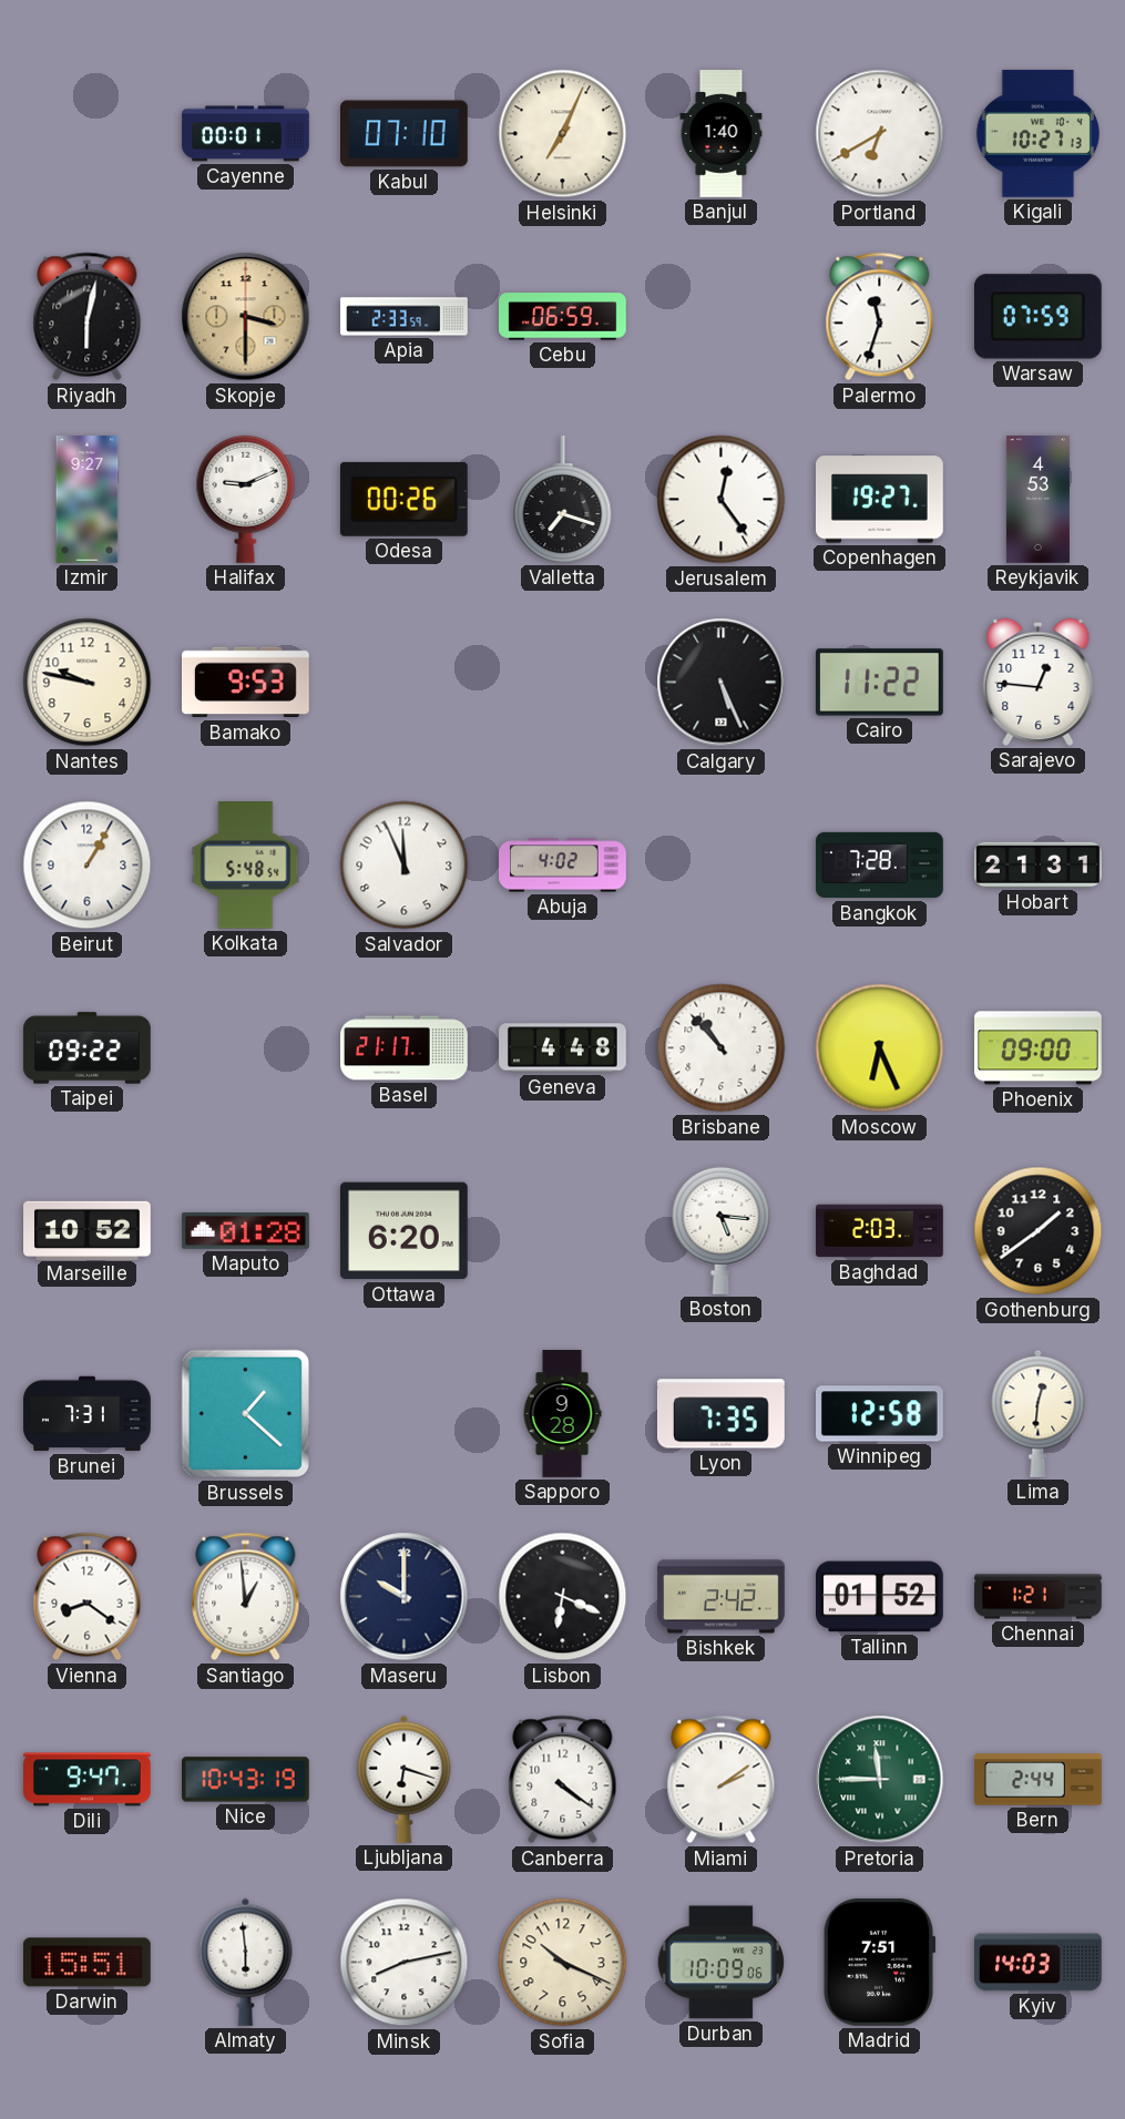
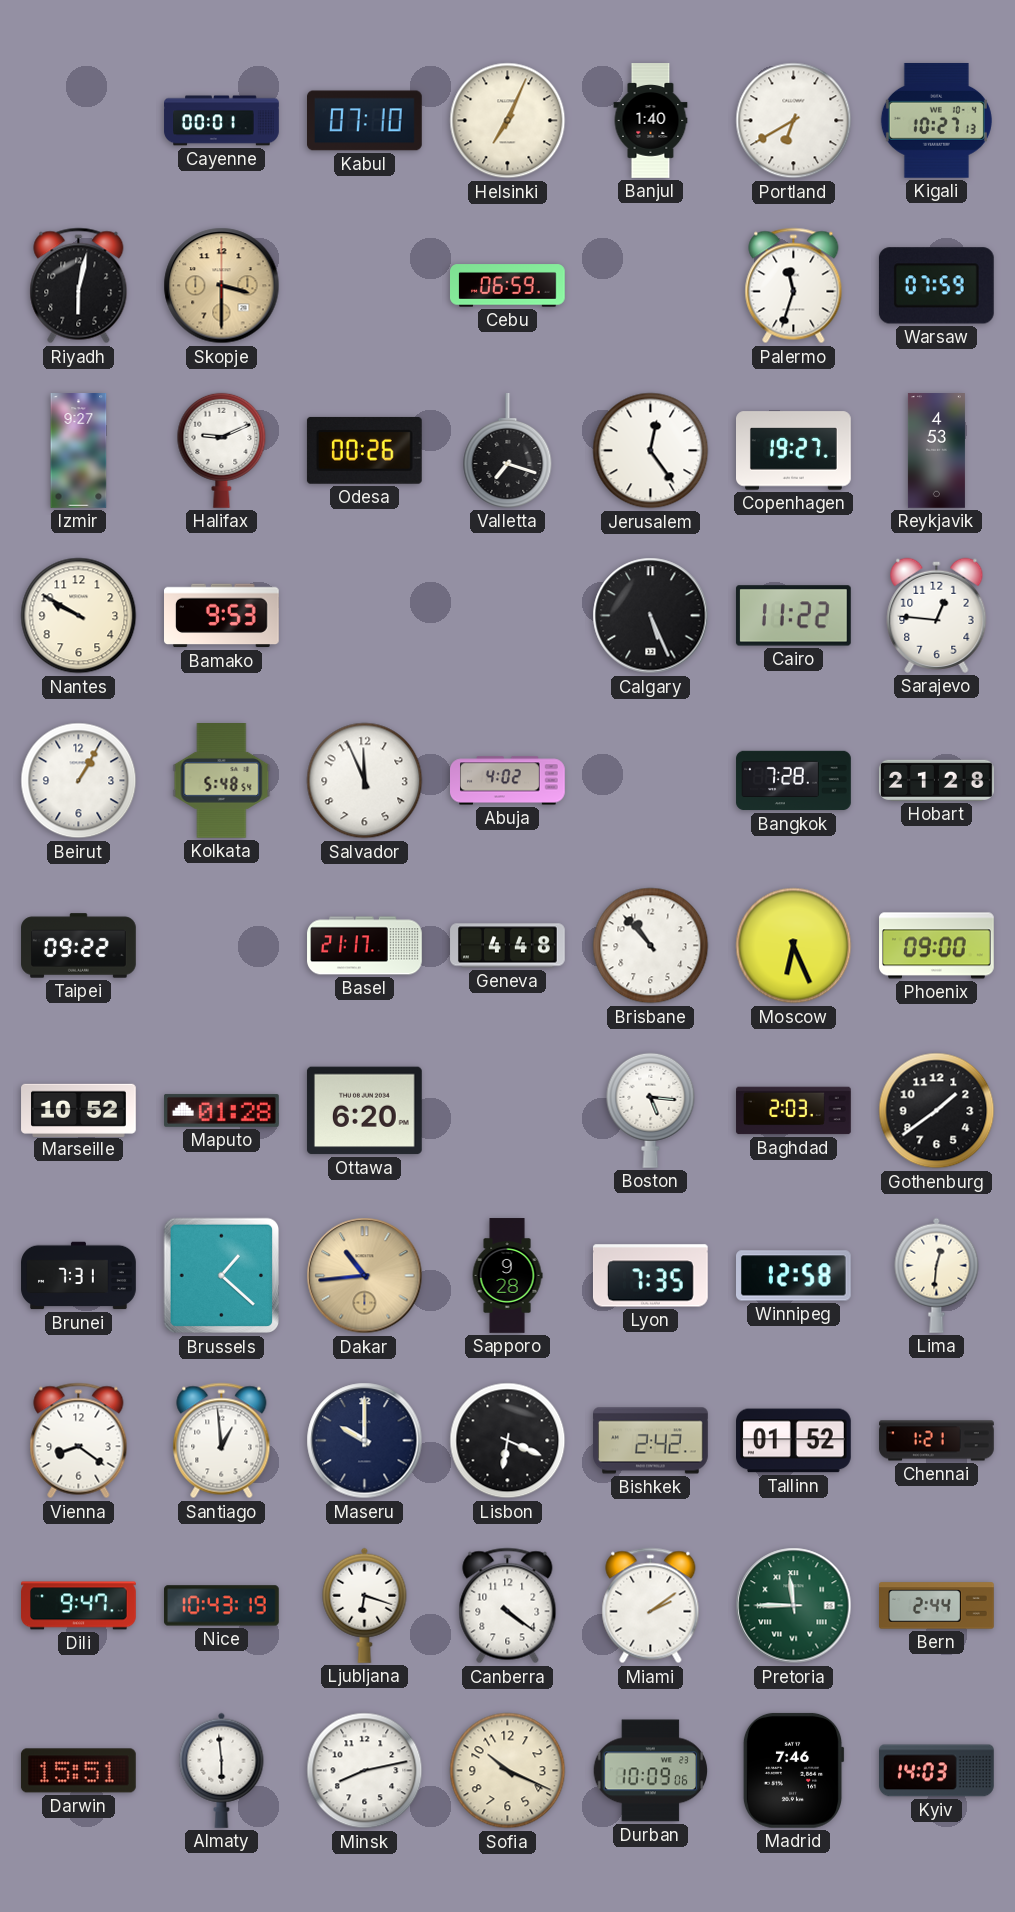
Apia: 2:33 -> none (405, 317)
Nantes: 9:47 -> 9:50 (79, 616)
Hobart: 21:31 -> 21:28 (937, 780)
Dakar: none -> 10:44 (365, 1276)
Madrid: 7:51 -> 7:46 (793, 1770)
